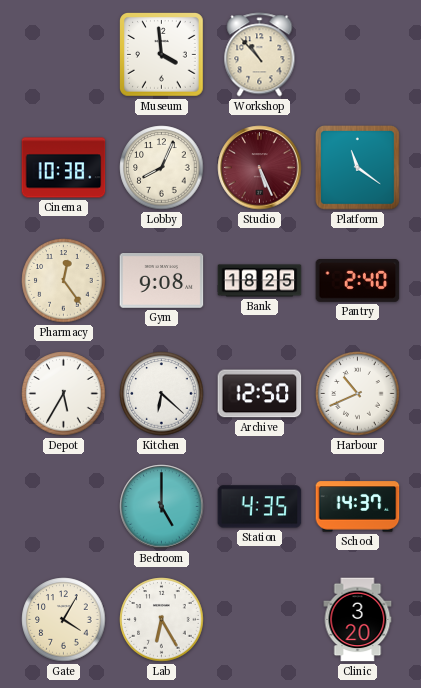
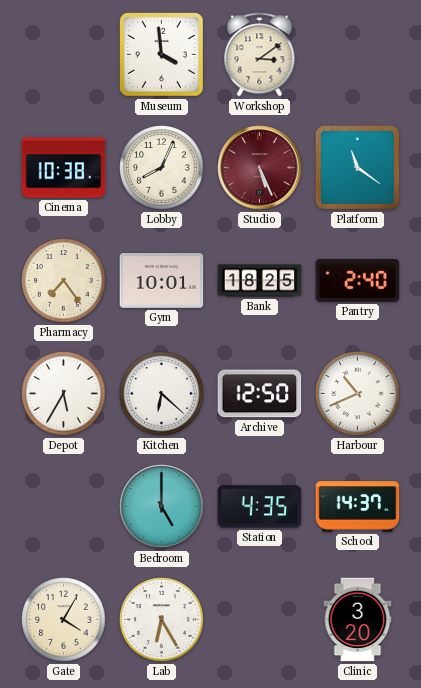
Workshop: 10:53 -> 3:09 (260, 55)
Pharmacy: 12:24 -> 7:24 (64, 281)
Gym: 9:08 -> 10:01 (162, 281)
